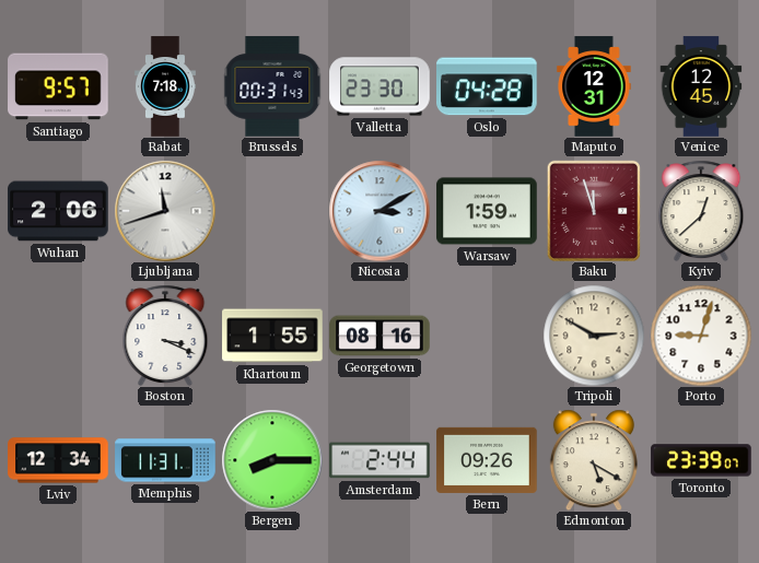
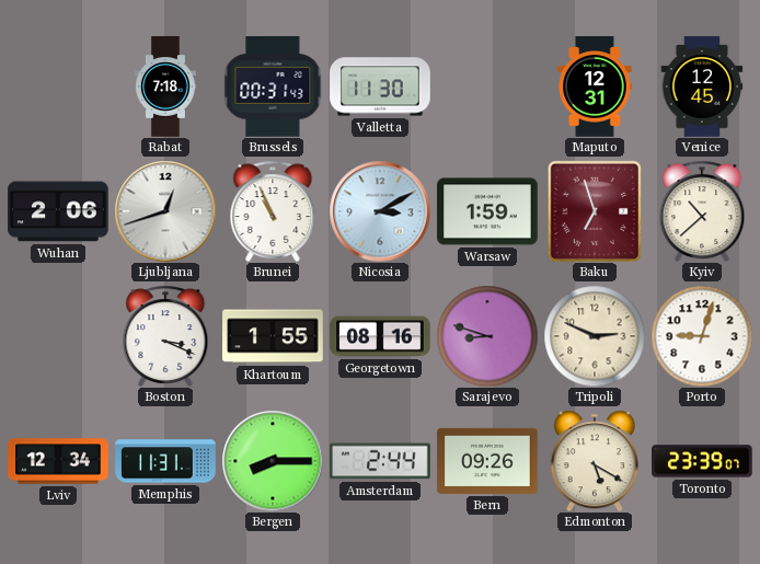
Santiago: 9:57 -> none (58, 86)
Valletta: 23:30 -> 11:30 (380, 87)
Oslo: 04:28 -> none (487, 86)
Ljubljana: 11:42 -> 12:42 (165, 211)
Brunei: none -> 10:56 (273, 211)
Baku: 11:57 -> 6:57 (595, 211)
Kyiv: 12:38 -> 10:38 (702, 211)
Sarajevo: none -> 8:48 (487, 336)
Tripoli: 2:50 -> 2:49 (595, 336)
